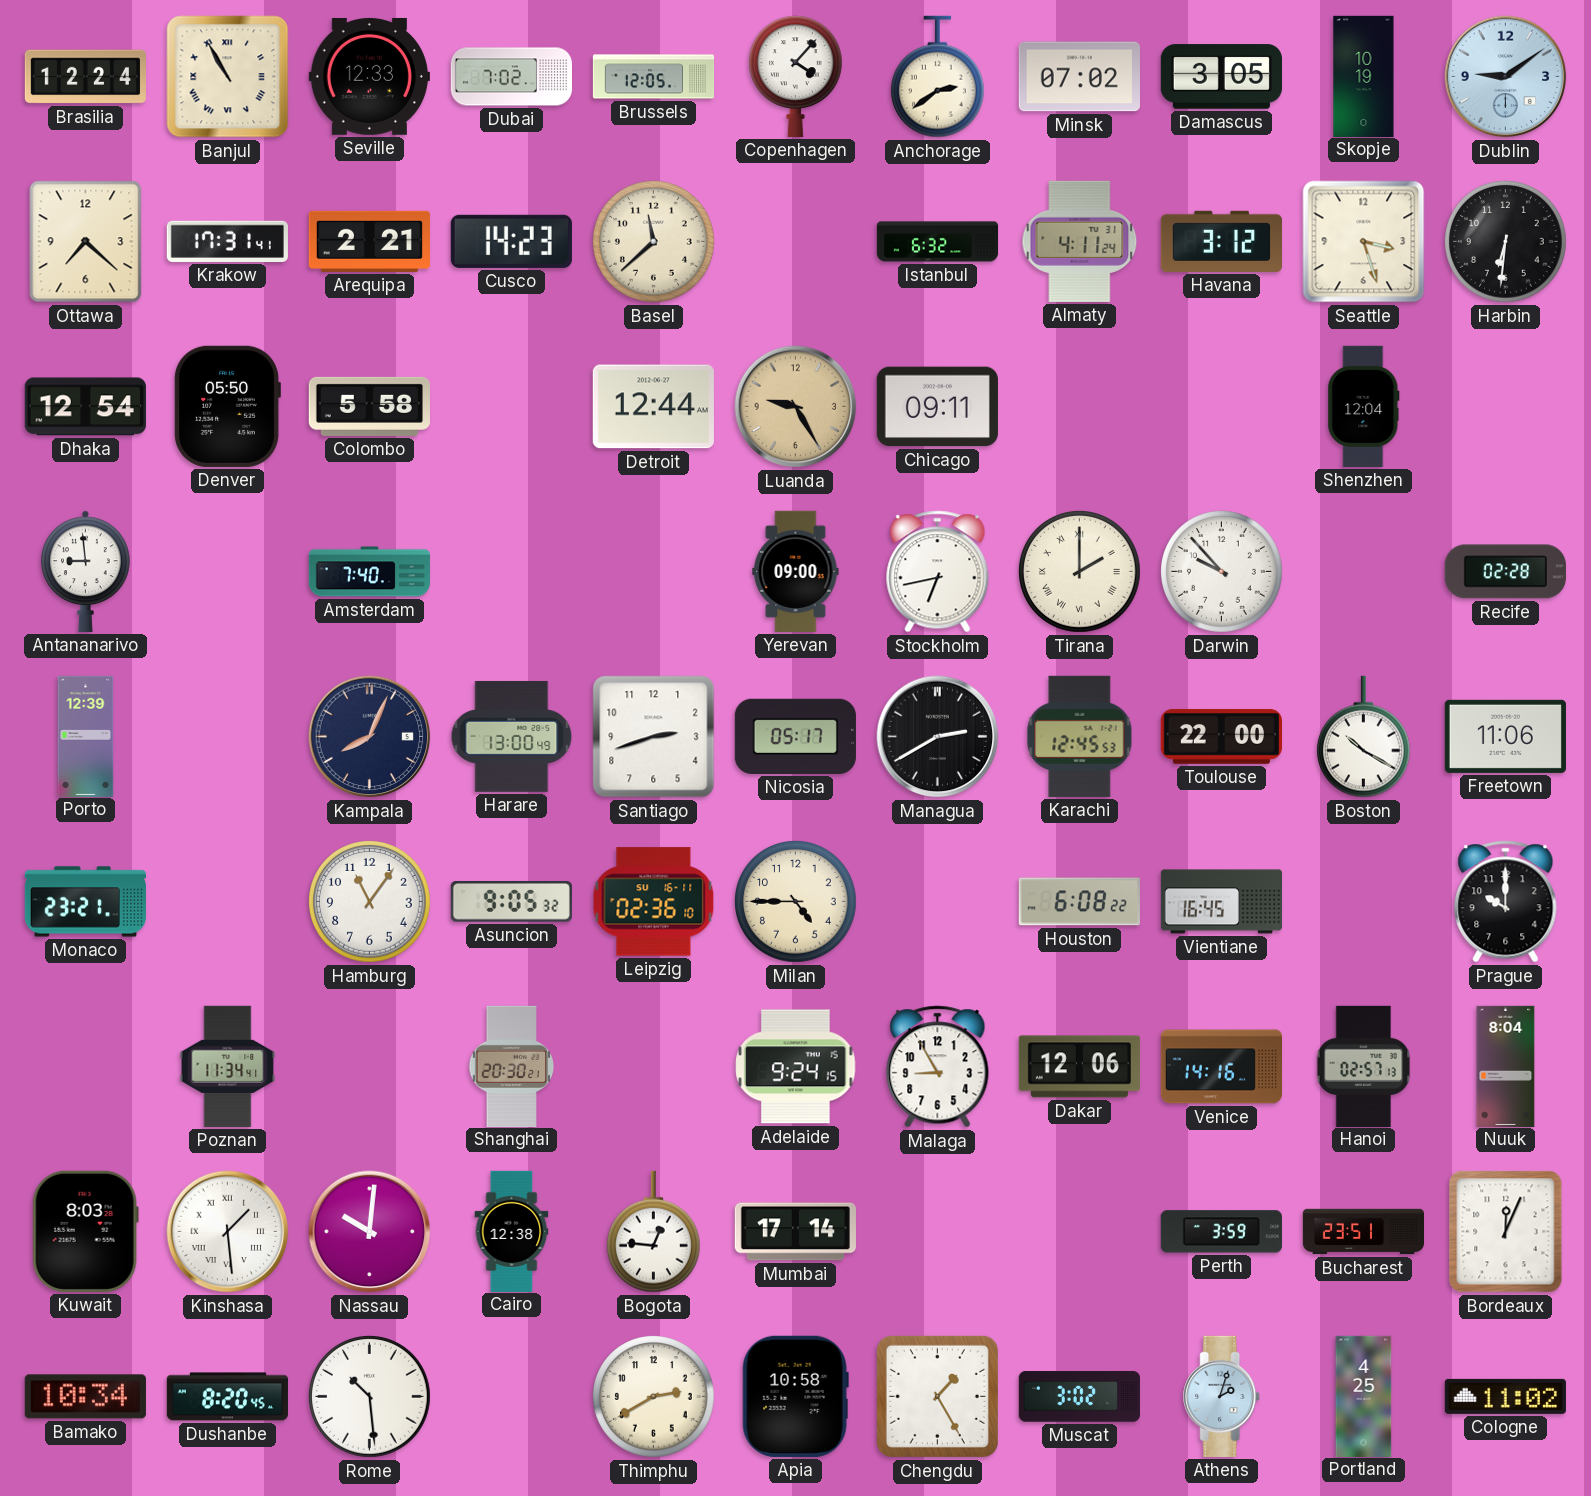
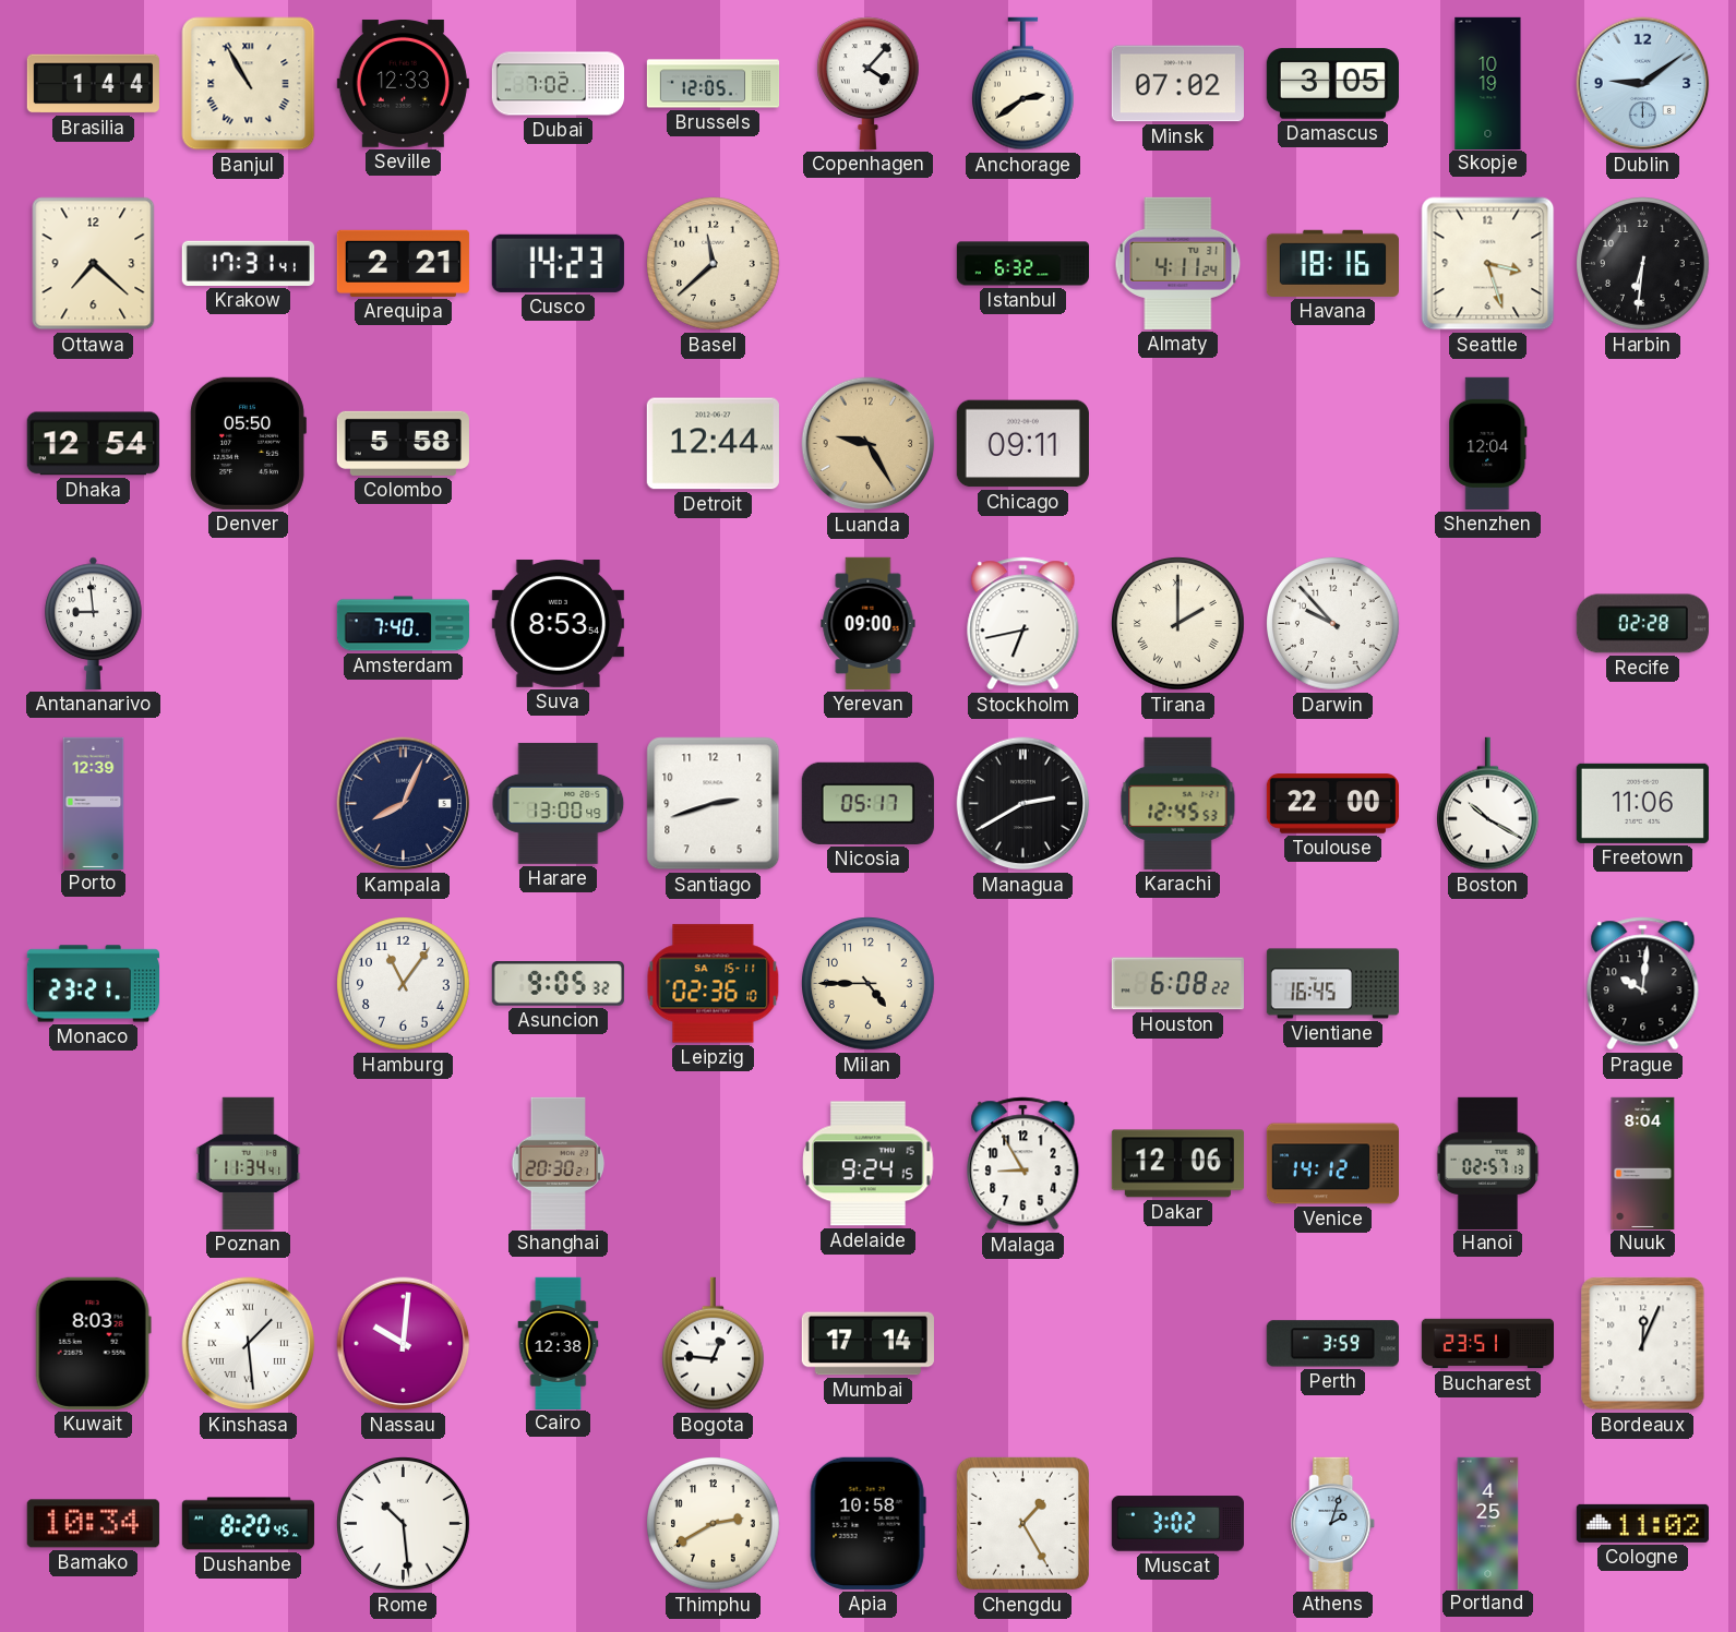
Brasilia: 12:24 -> 1:44 (93, 84)
Havana: 3:12 -> 18:16 (1332, 263)
Suva: none -> 8:53 (558, 623)
Leipzig date: SU 16-11 -> SA 15-11 (714, 984)
Prague: 10:00 -> 10:01 (1643, 984)
Venice: 14:16 -> 14:12 (1332, 1164)
